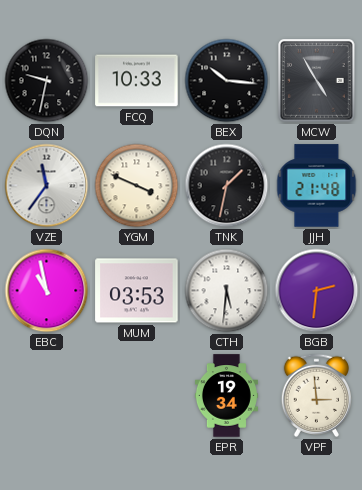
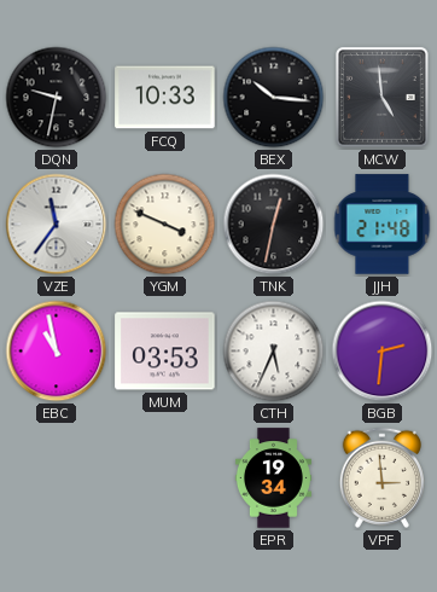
MCW: 4:55 -> 4:59 (383, 98)
TNK: 1:32 -> 12:32 (274, 225)
CTH: 5:31 -> 5:34 (274, 352)
